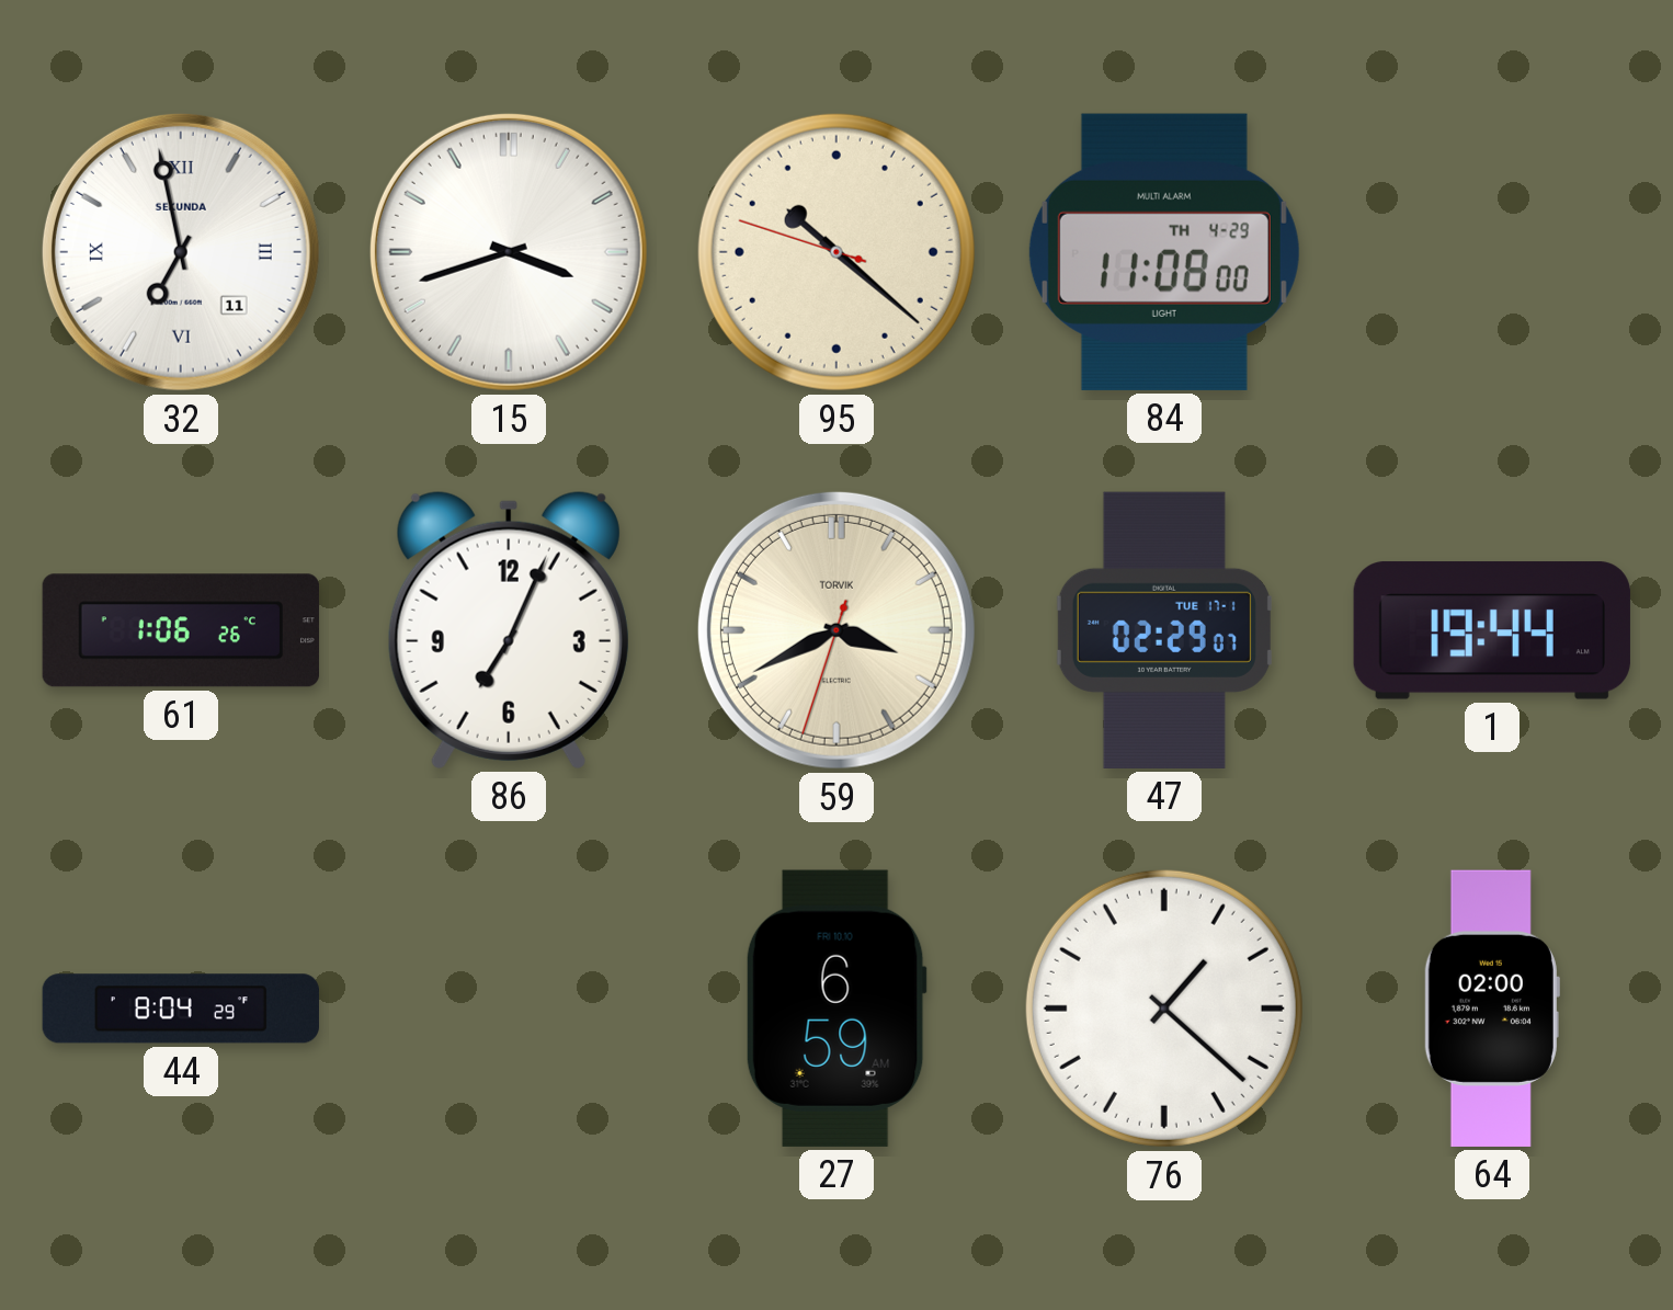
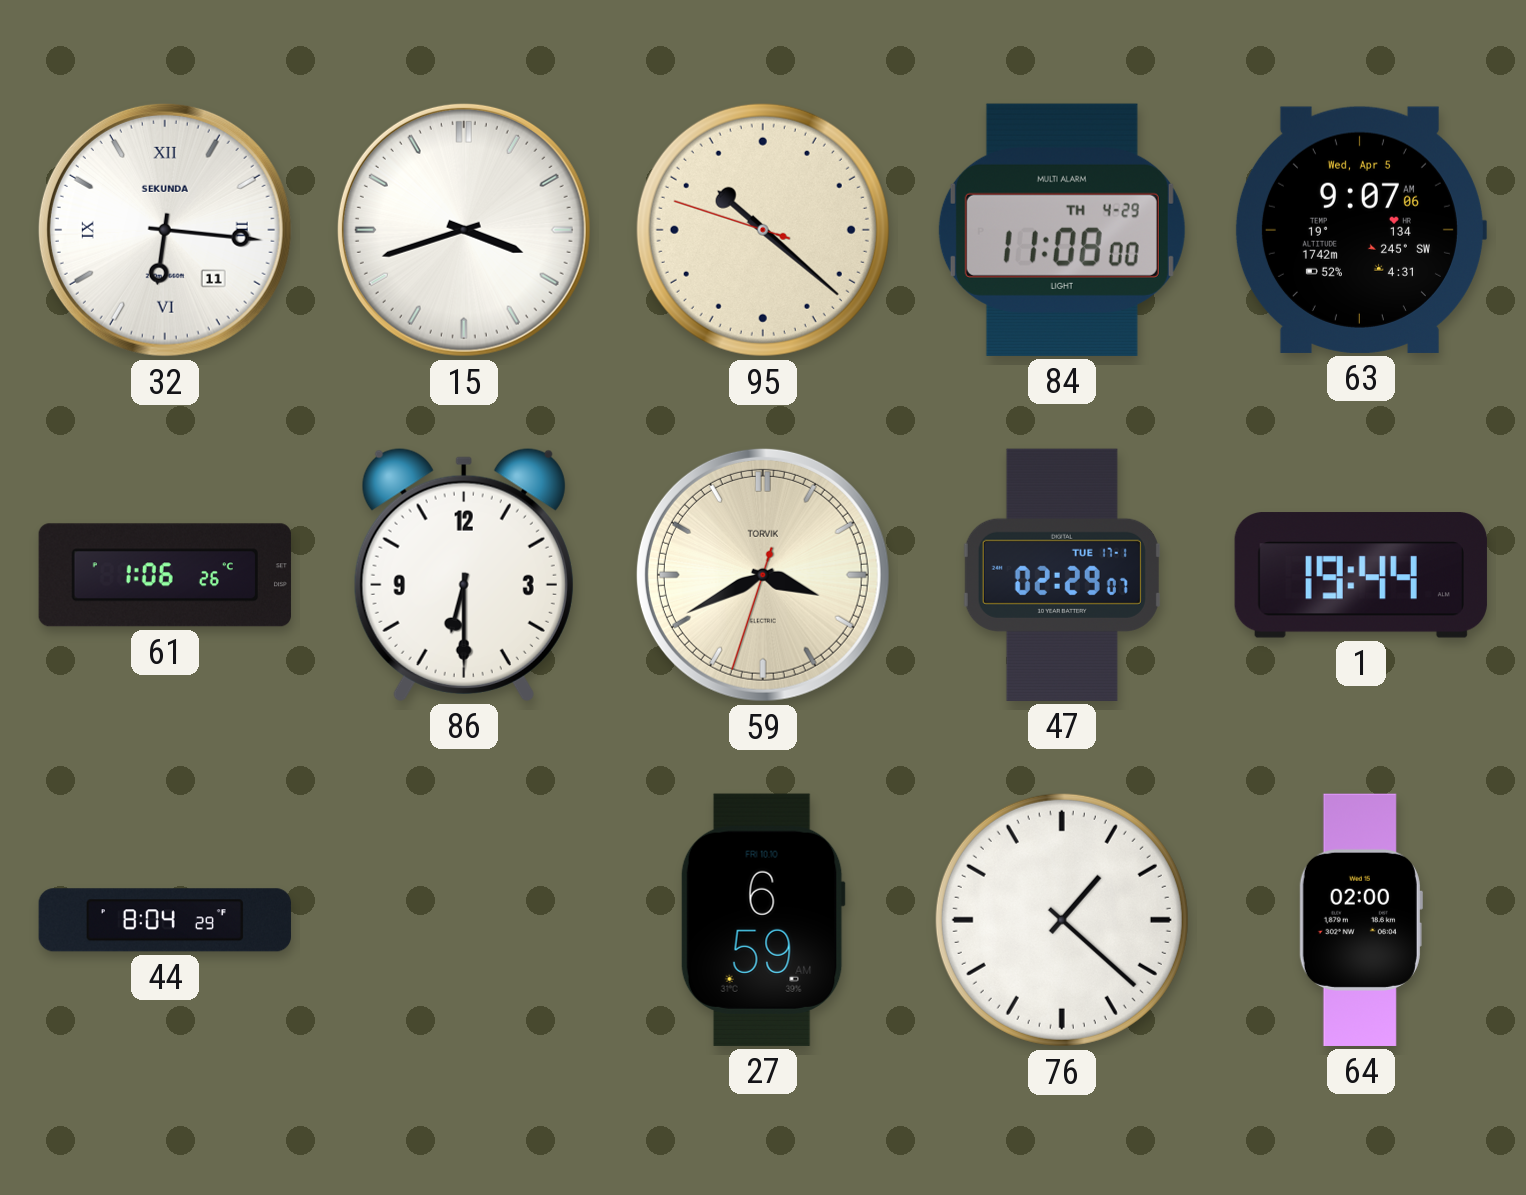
32: 6:58 -> 6:16 (165, 230)
63: none -> 9:07 (1360, 230)
86: 7:04 -> 6:30 (464, 574)
